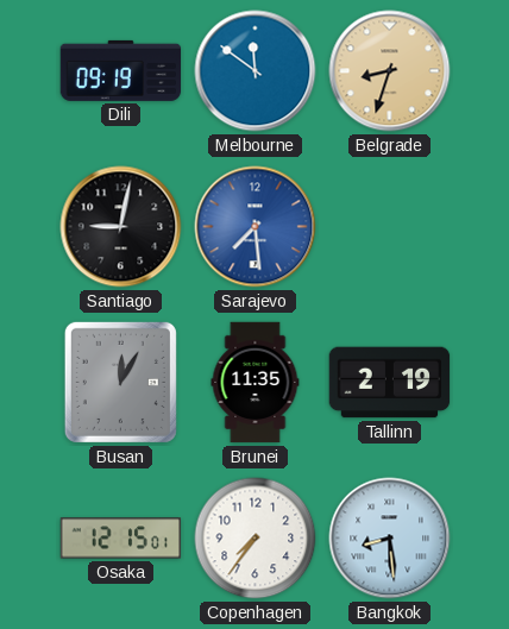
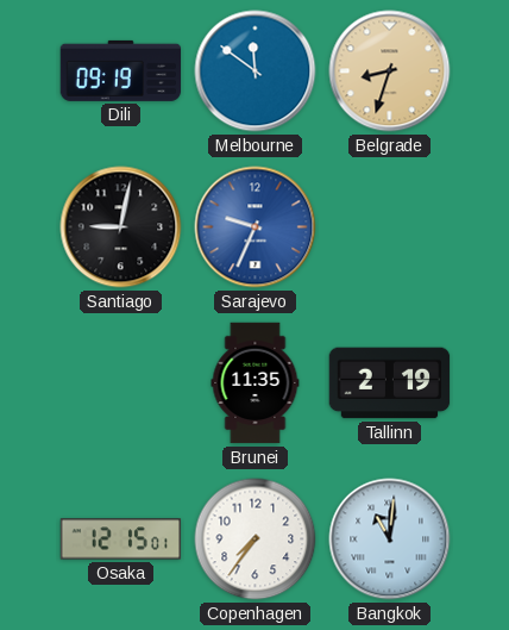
Sarajevo: 7:29 -> 9:34 (256, 227)
Busan: 12:05 -> none (120, 382)
Bangkok: 8:29 -> 11:01 (390, 539)
